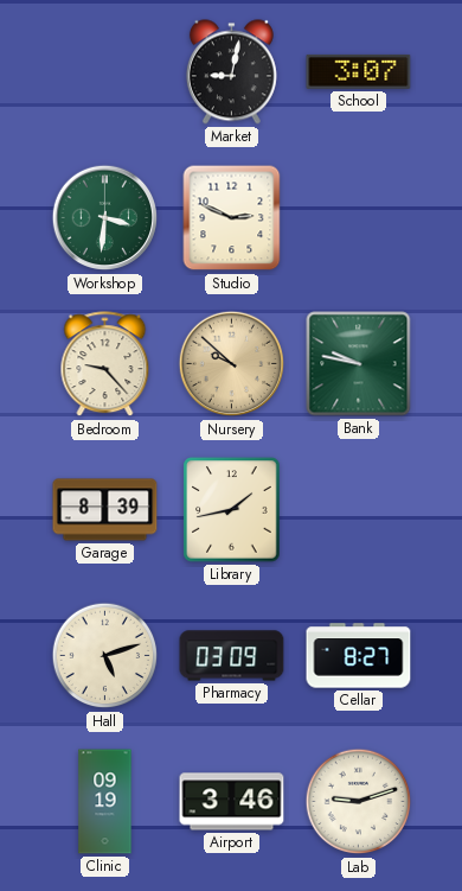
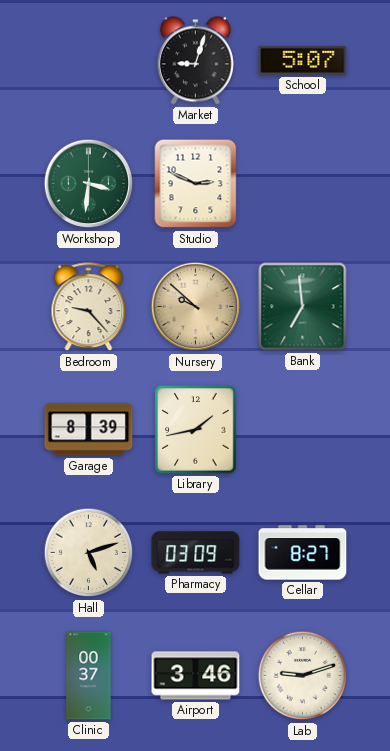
Market: 9:02 -> 9:03 (195, 61)
School: 3:07 -> 5:07 (303, 60)
Bank: 9:47 -> 6:59 (303, 307)
Clinic: 09:19 -> 00:37 (89, 676)
